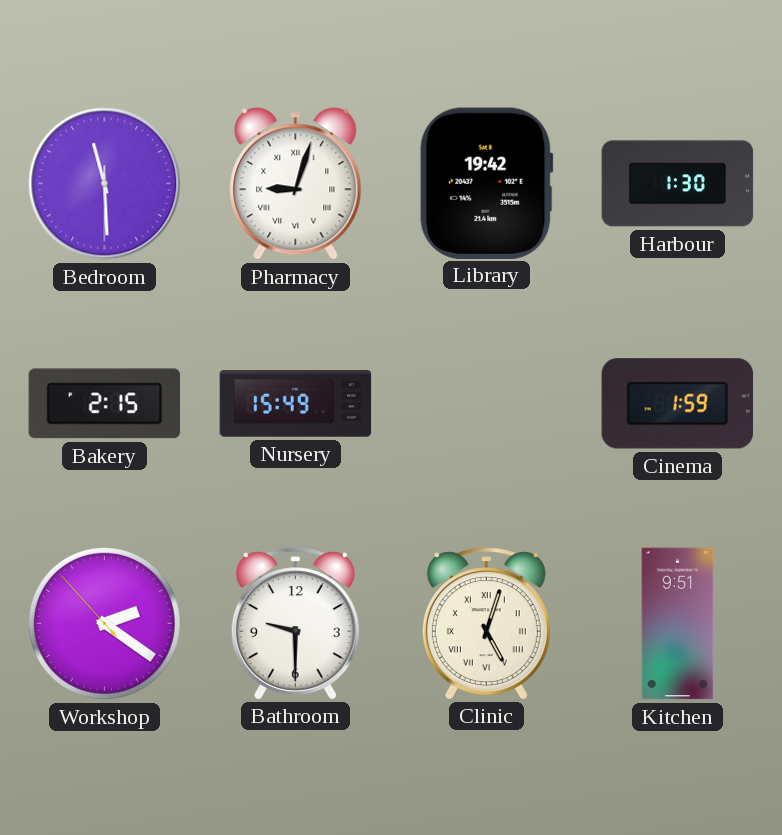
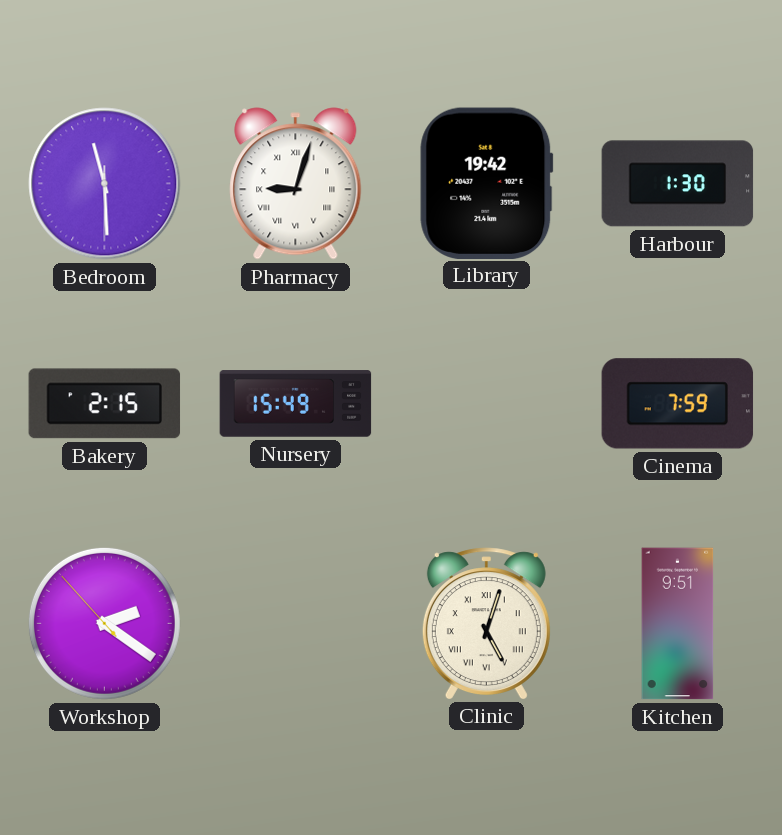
Cinema: 1:59 -> 7:59 (678, 404)
Bathroom: 9:30 -> none (295, 623)
